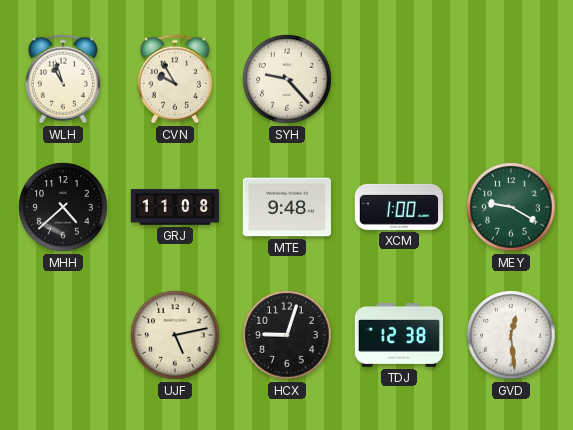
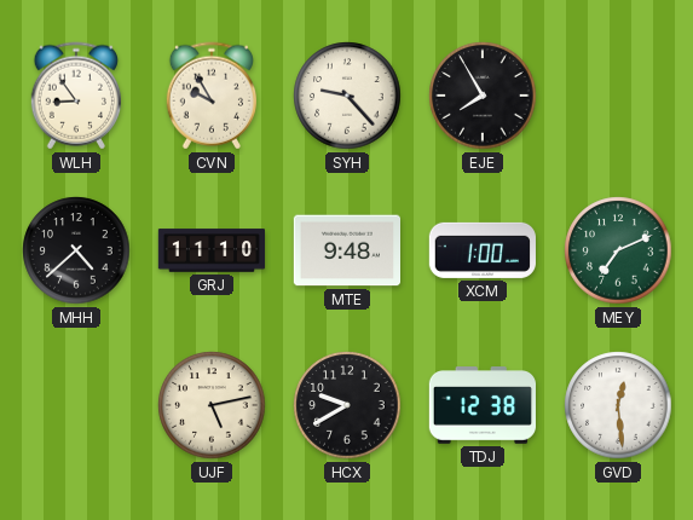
WLH: 10:57 -> 8:54 (75, 96)
EJE: none -> 7:55 (483, 96)
GRJ: 11:08 -> 11:10 (212, 250)
MEY: 9:20 -> 7:11 (618, 250)
HCX: 9:03 -> 9:40 (347, 405)
